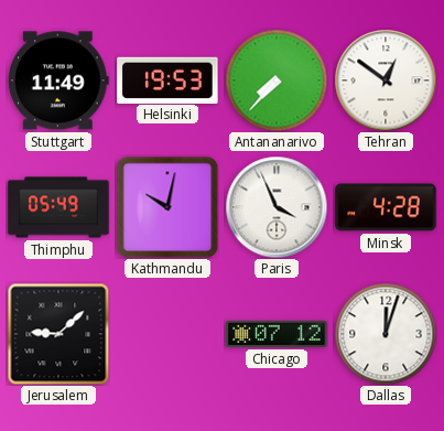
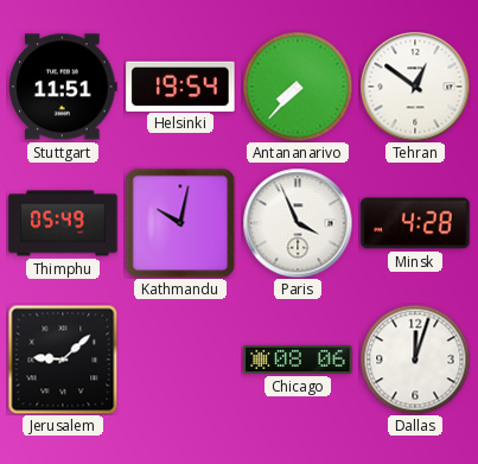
Stuttgart: 11:49 -> 11:51 (64, 87)
Helsinki: 19:53 -> 19:54 (180, 85)
Chicago: 07:12 -> 08:06 (298, 360)
